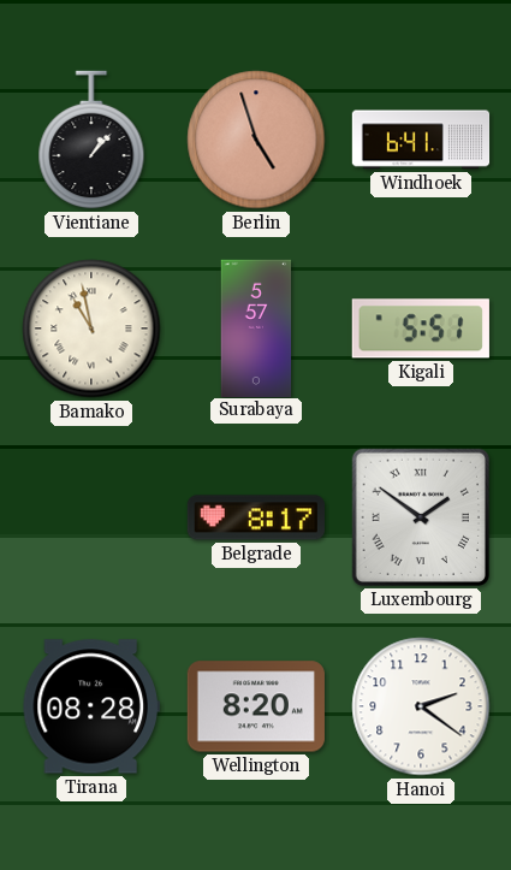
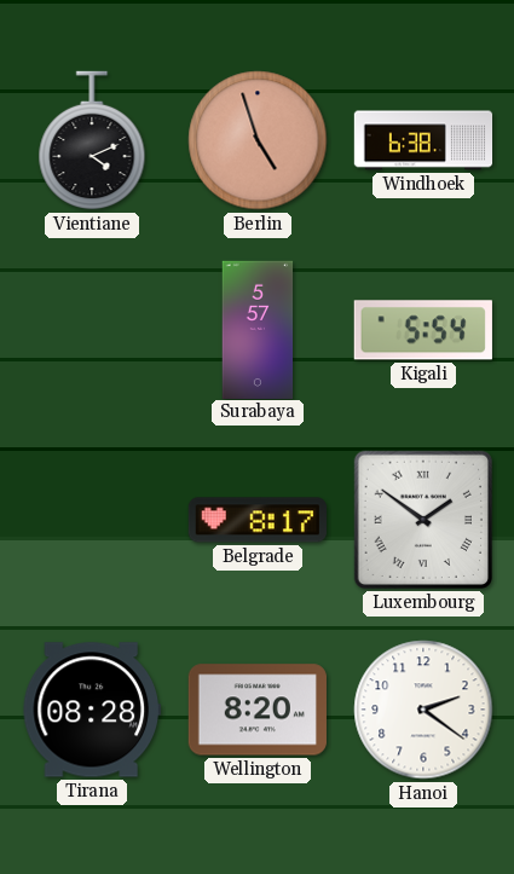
Vientiane: 1:07 -> 4:11 (92, 140)
Windhoek: 6:41 -> 6:38 (423, 140)
Bamako: 10:58 -> none (91, 329)
Kigali: 5:51 -> 5:54 (423, 330)
